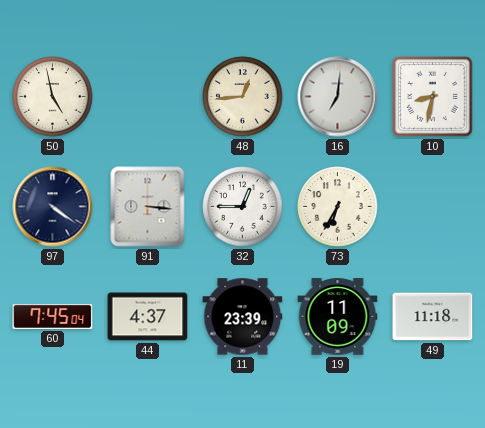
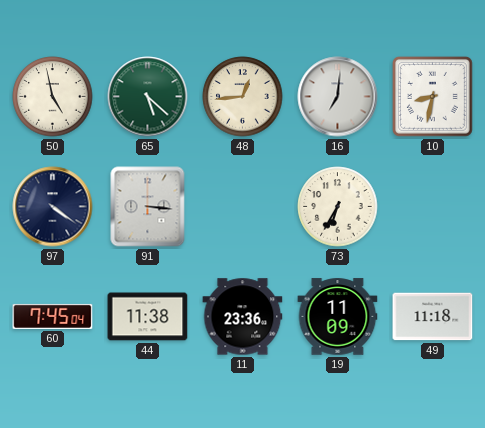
65: none -> 5:22 (148, 97)
32: 12:45 -> none (243, 207)
44: 4:37 -> 11:38 (148, 317)
11: 23:39 -> 23:36 (243, 317)
